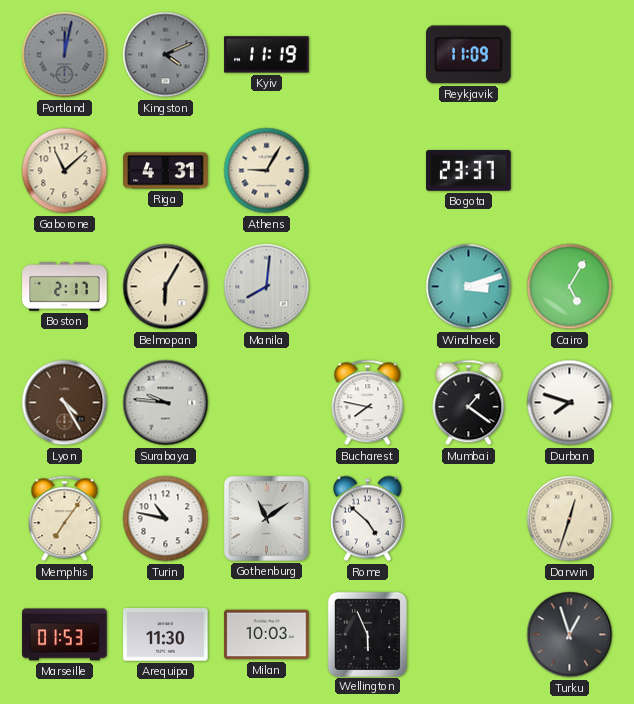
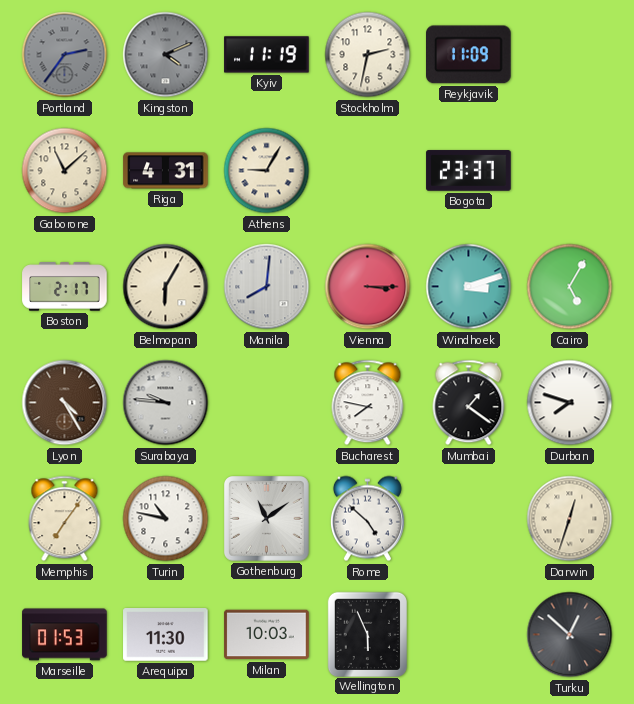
Portland: 12:02 -> 2:36 (65, 55)
Stockholm: none -> 2:32 (368, 55)
Vienna: none -> 3:15 (368, 287)
Turku: 12:57 -> 12:52 (570, 635)
